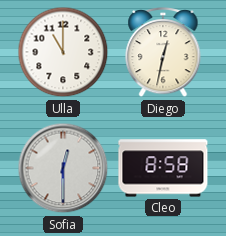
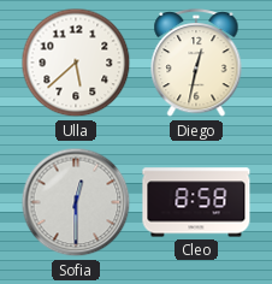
Ulla: 11:00 -> 5:38 (76, 63)
